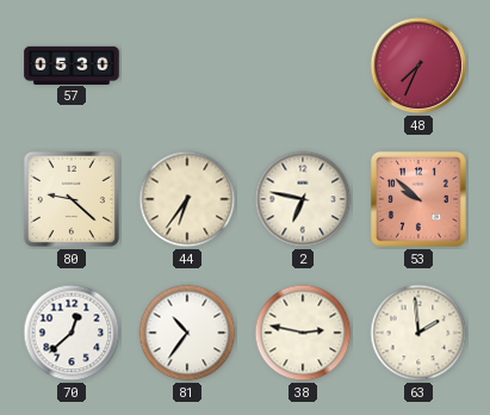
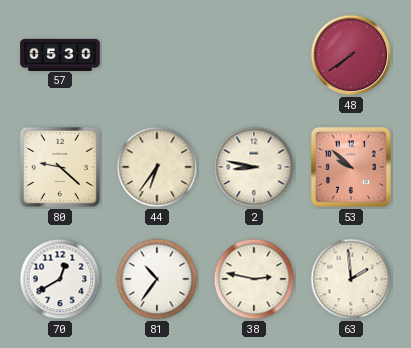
48: 7:34 -> 7:39 (351, 55)
2: 6:47 -> 8:47 (254, 167)
70: 12:38 -> 12:40 (60, 279)
